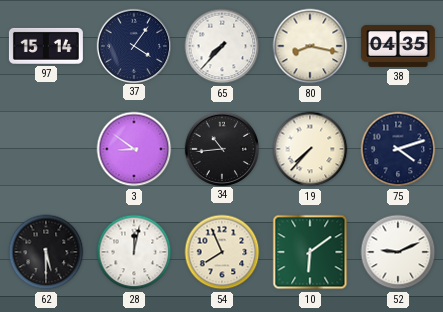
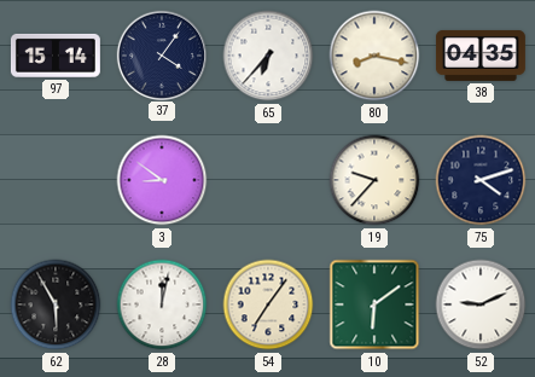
65: 7:37 -> 6:37 (268, 56)
34: 10:44 -> none (221, 148)
19: 7:37 -> 9:37 (374, 180)
62: 5:30 -> 5:55 (56, 304)
54: 7:56 -> 7:06 (268, 304)
